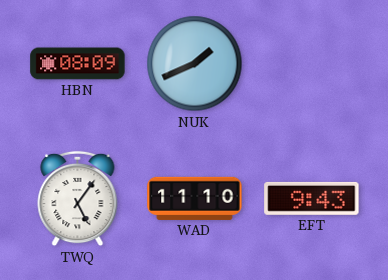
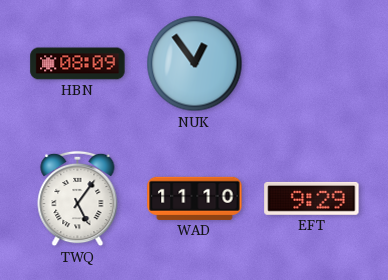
NUK: 1:41 -> 12:54 (195, 64)
EFT: 9:43 -> 9:29 (312, 198)
